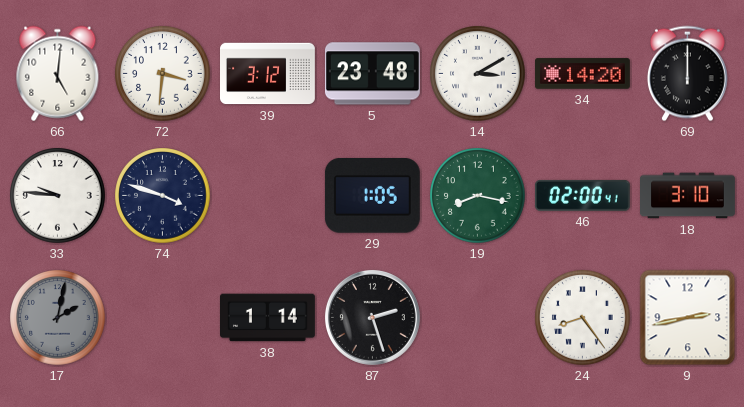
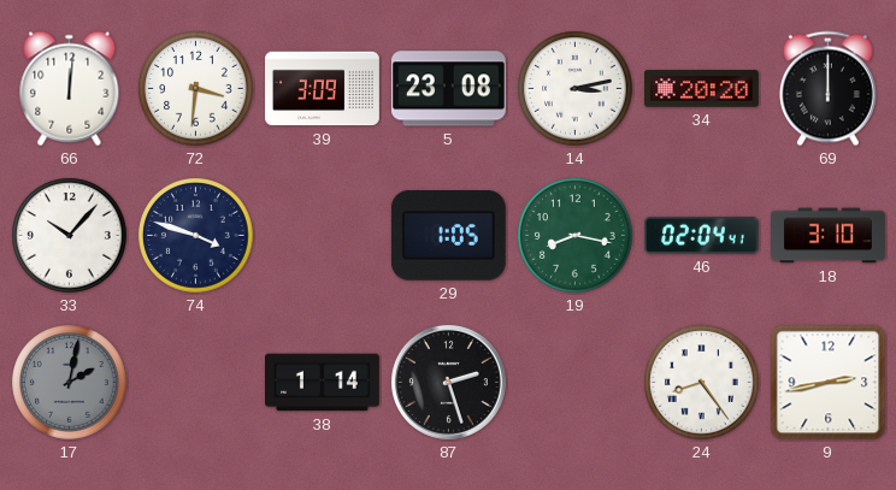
66: 5:01 -> 12:01 (70, 89)
39: 3:12 -> 3:09 (323, 89)
5: 23:48 -> 23:08 (448, 89)
14: 3:10 -> 3:13 (576, 89)
34: 14:20 -> 20:20 (702, 89)
33: 9:46 -> 10:07 (70, 236)
46: 02:00 -> 02:04 (701, 235)
